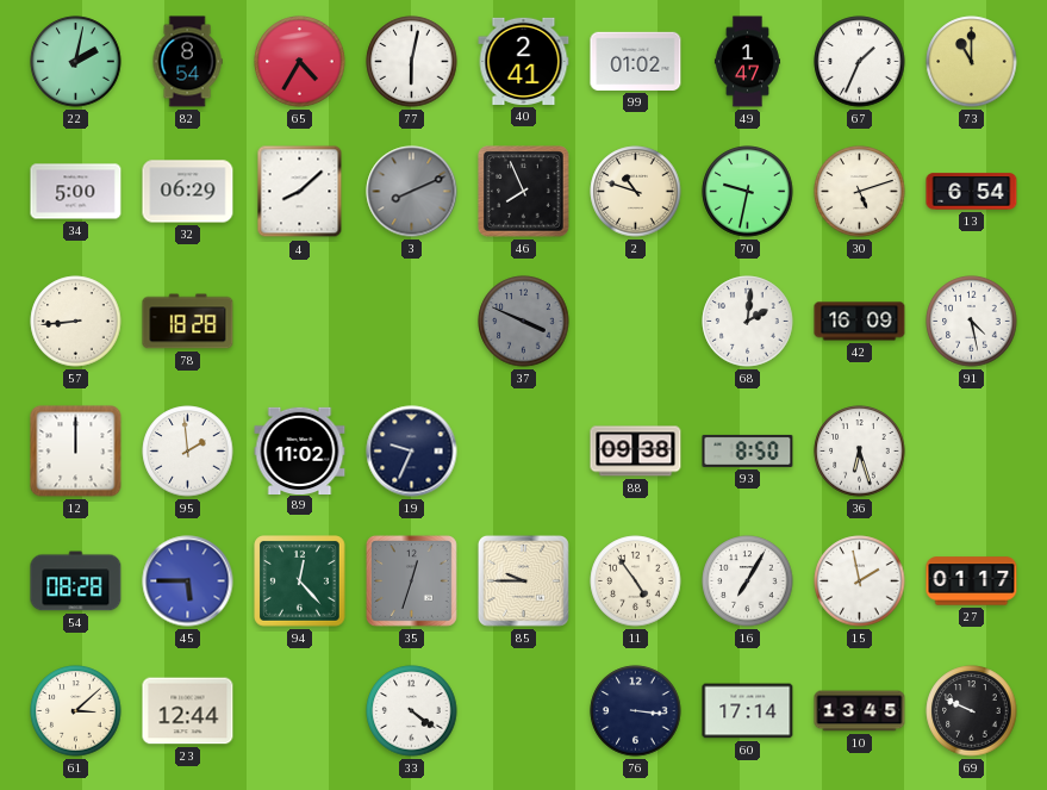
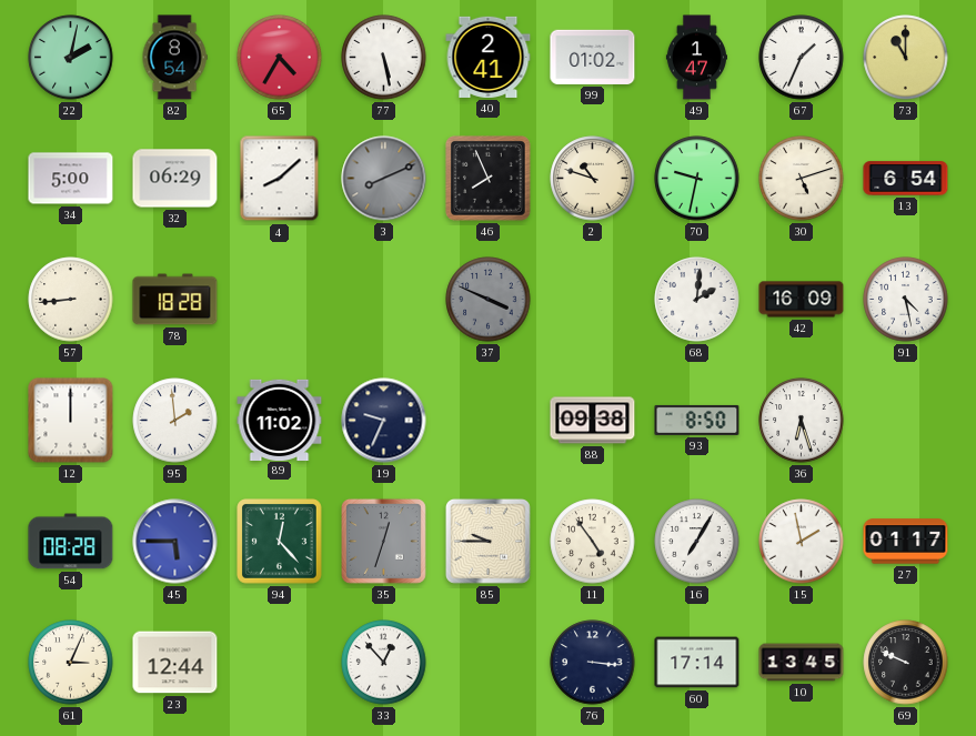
77: 6:02 -> 5:28 (384, 58)
61: 3:08 -> 3:04 (71, 663)
33: 4:21 -> 12:53 (384, 663)
